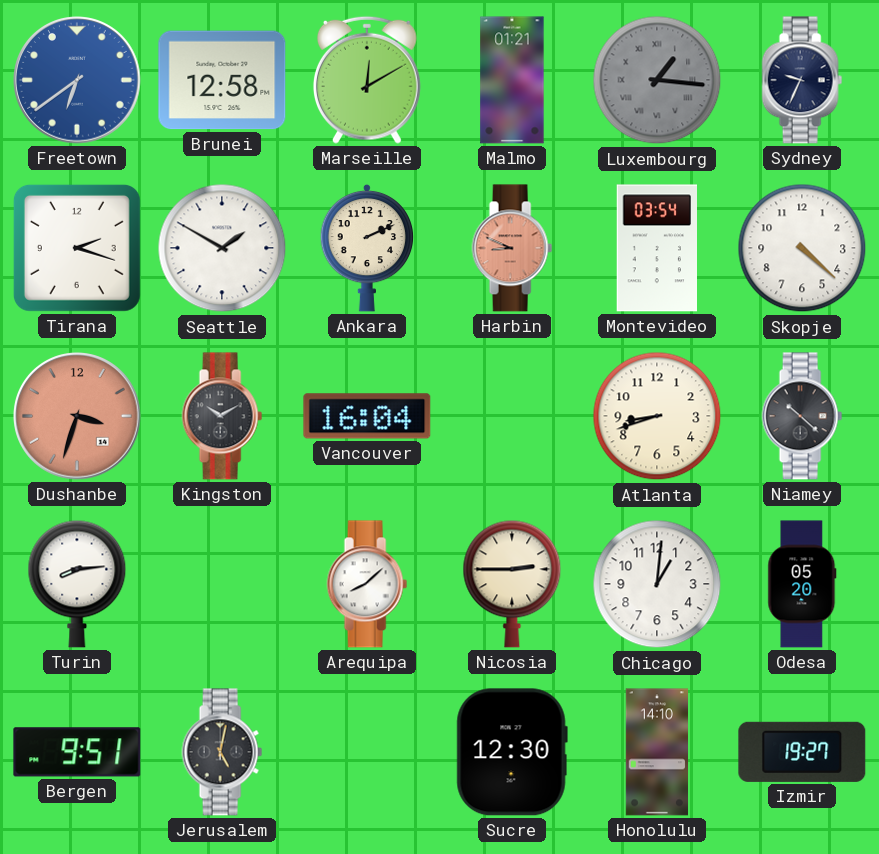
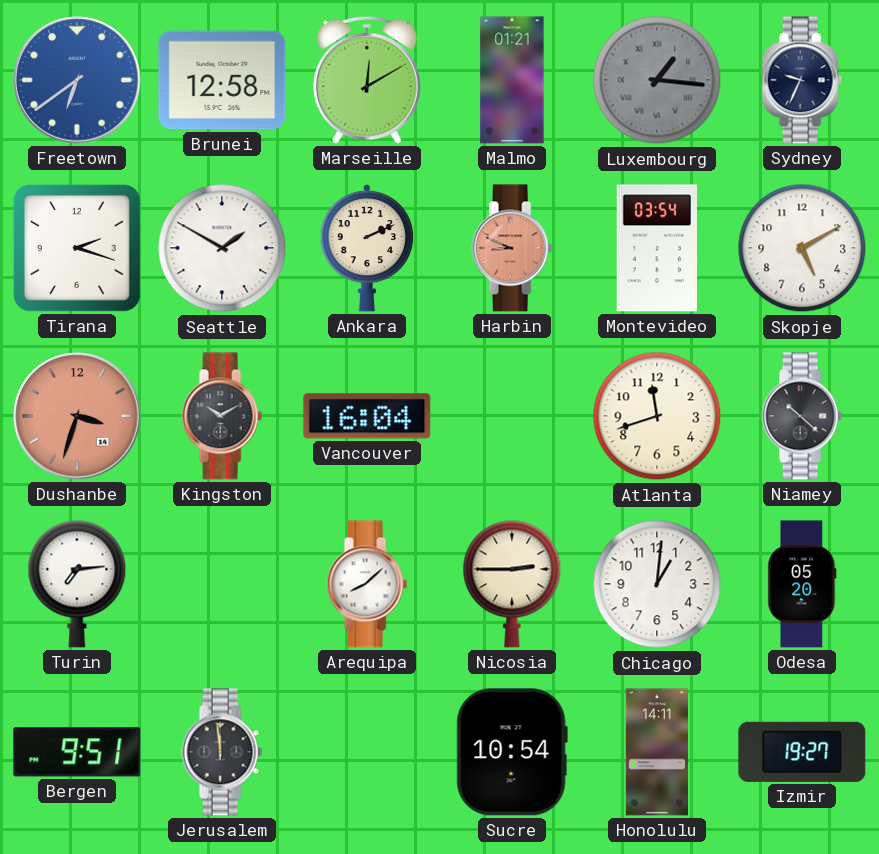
Skopje: 4:22 -> 5:10 (802, 248)
Atlanta: 8:42 -> 11:42 (657, 416)
Turin: 8:14 -> 7:14 (77, 584)
Jerusalem: 5:02 -> 11:59 (222, 752)
Sucre: 12:30 -> 10:54 (512, 752)
Honolulu: 14:10 -> 14:11 (656, 752)
